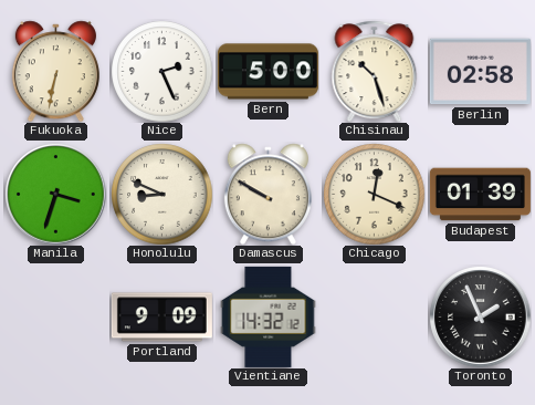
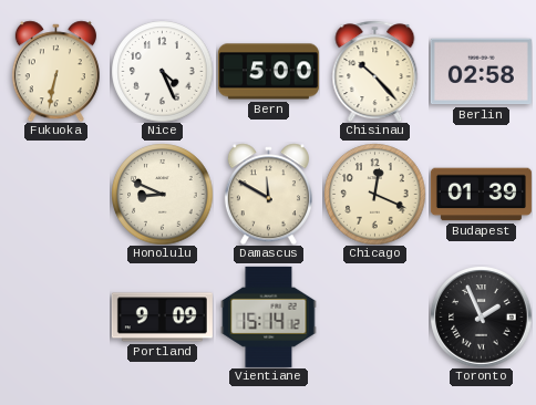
Nice: 2:26 -> 4:26 (162, 71)
Chisinau: 10:27 -> 10:23 (375, 71)
Manila: 3:33 -> none (55, 194)
Damascus: 9:50 -> 11:50 (268, 194)
Vientiane: 14:32 -> 15:14 (269, 316)
